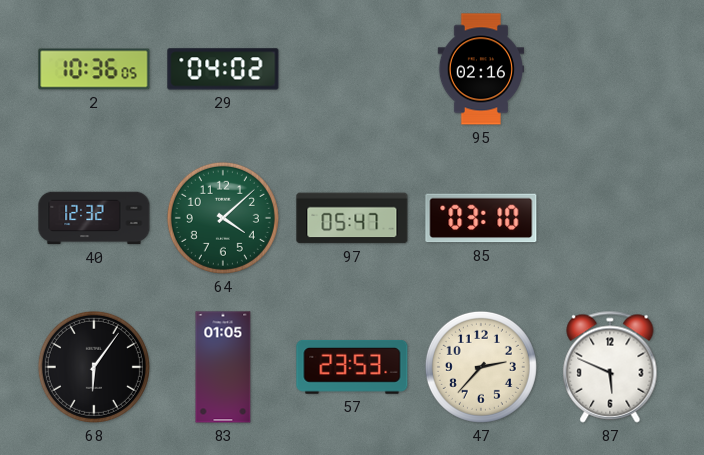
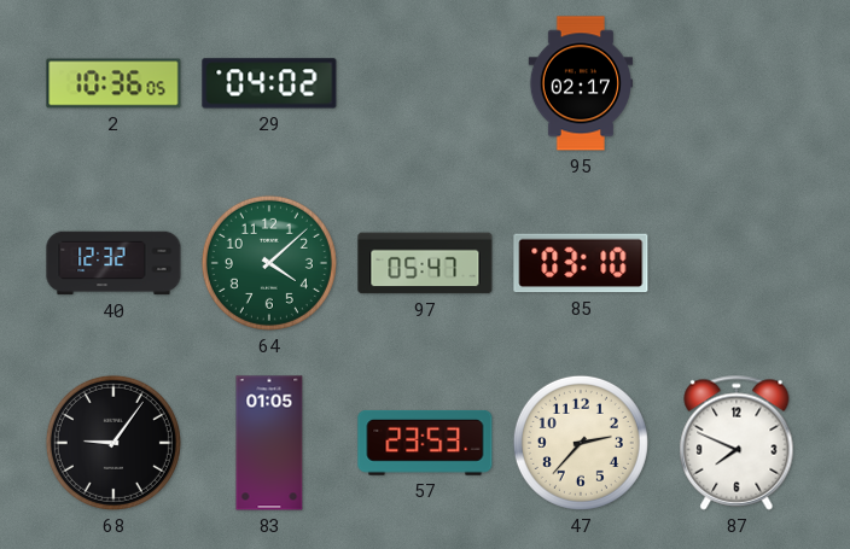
95: 02:16 -> 02:17 (580, 83)
68: 6:06 -> 9:06 (113, 443)
87: 5:49 -> 7:49 (737, 443)
